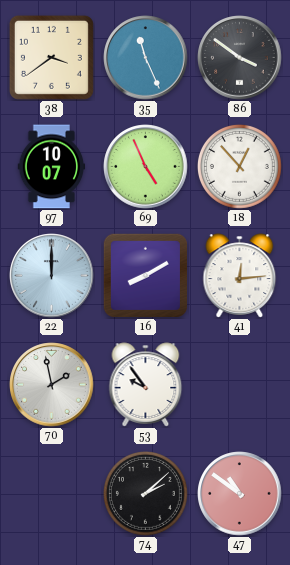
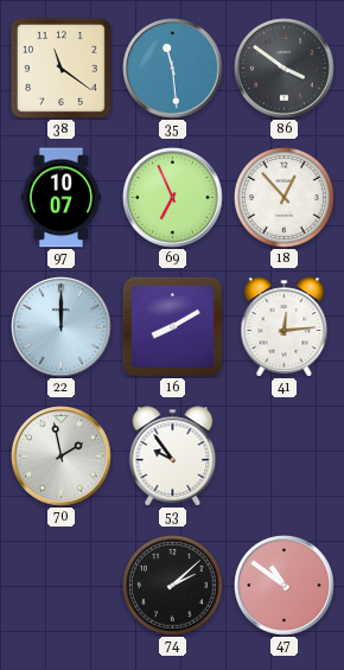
38: 3:39 -> 11:21 (60, 68)
35: 11:26 -> 11:29 (173, 69)
69: 4:56 -> 6:56 (173, 198)
